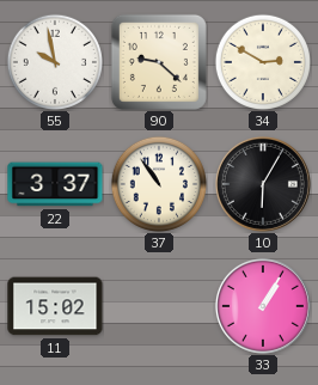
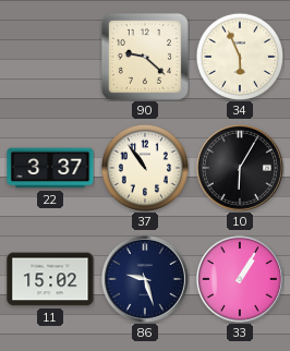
55: 9:58 -> none (55, 62)
34: 2:50 -> 5:56 (240, 57)
86: none -> 9:27 (145, 279)
